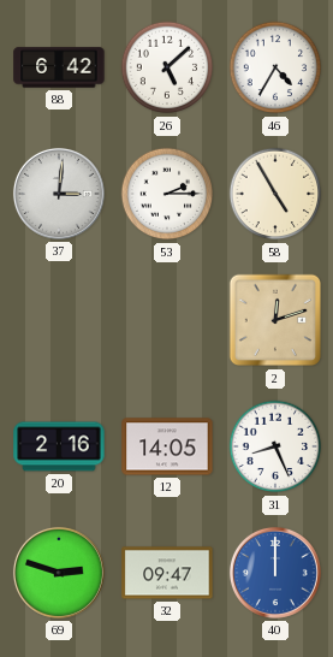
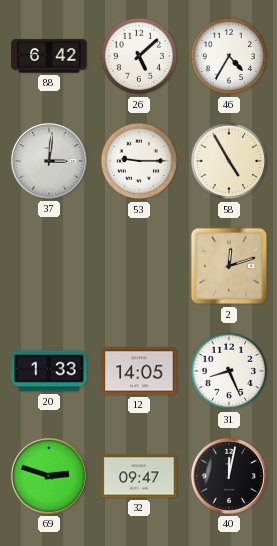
53: 2:15 -> 9:15 (139, 161)
20: 2:16 -> 1:33 (49, 371)
40: 12:00 -> 12:02 (229, 476)
40 dial: blue -> black (229, 476)
